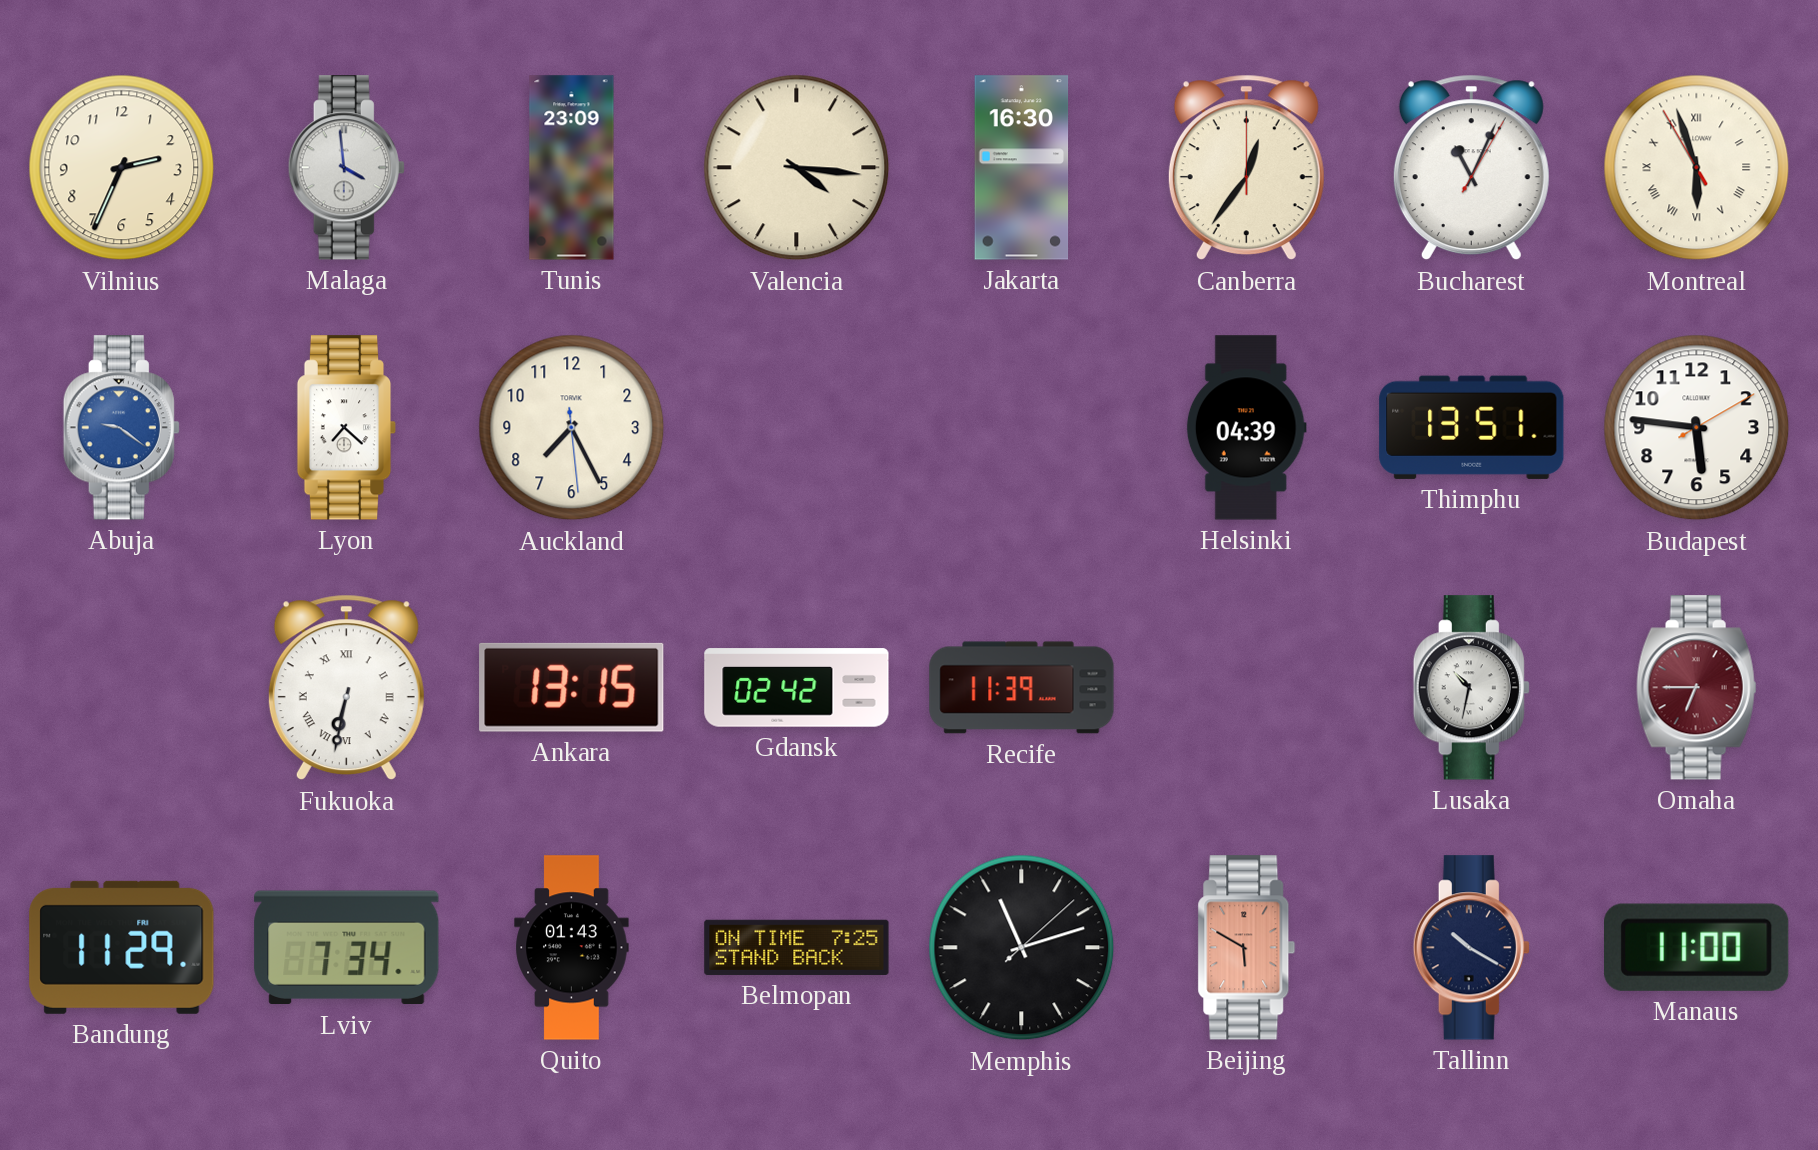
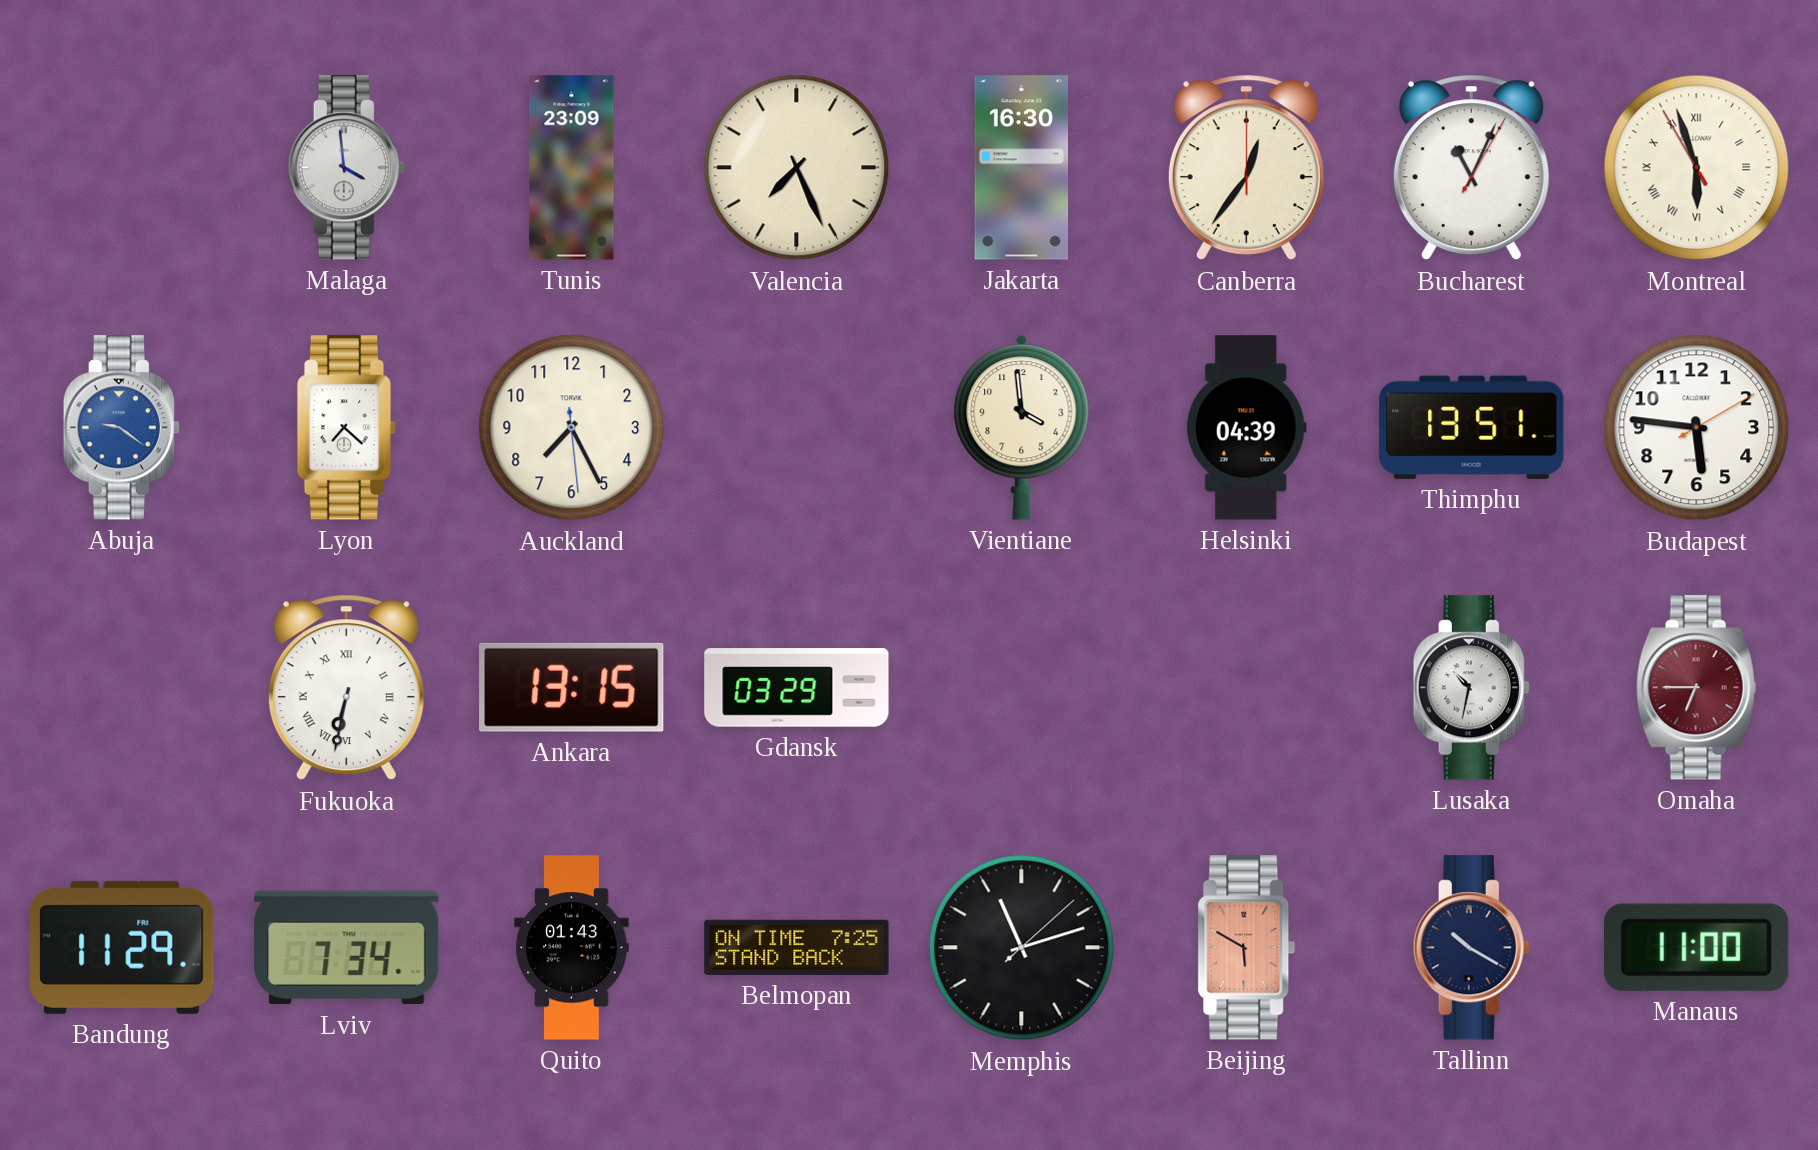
Vilnius: 2:34 -> none (122, 168)
Valencia: 4:16 -> 7:26 (797, 168)
Vientiane: none -> 3:59 (1022, 427)
Gdansk: 02:42 -> 03:29 (797, 688)
Recife: 11:39 -> none (1022, 688)
